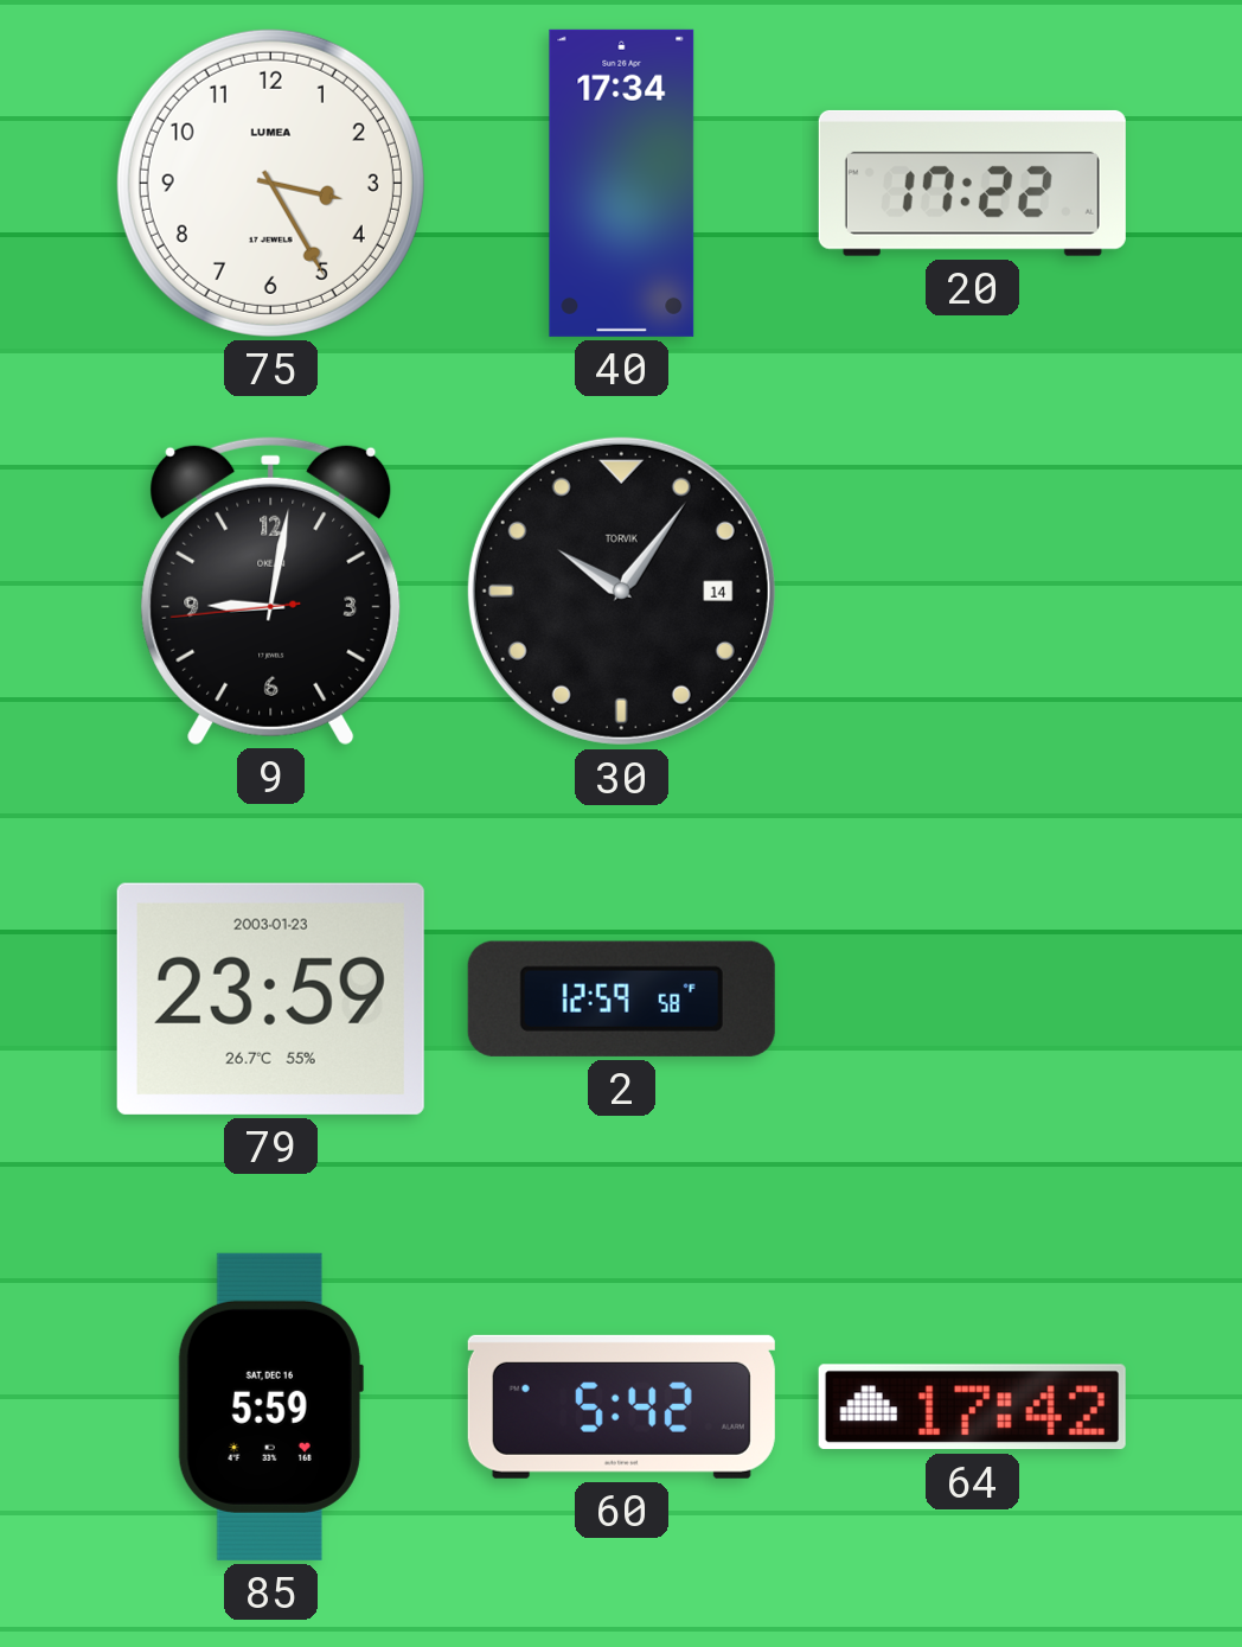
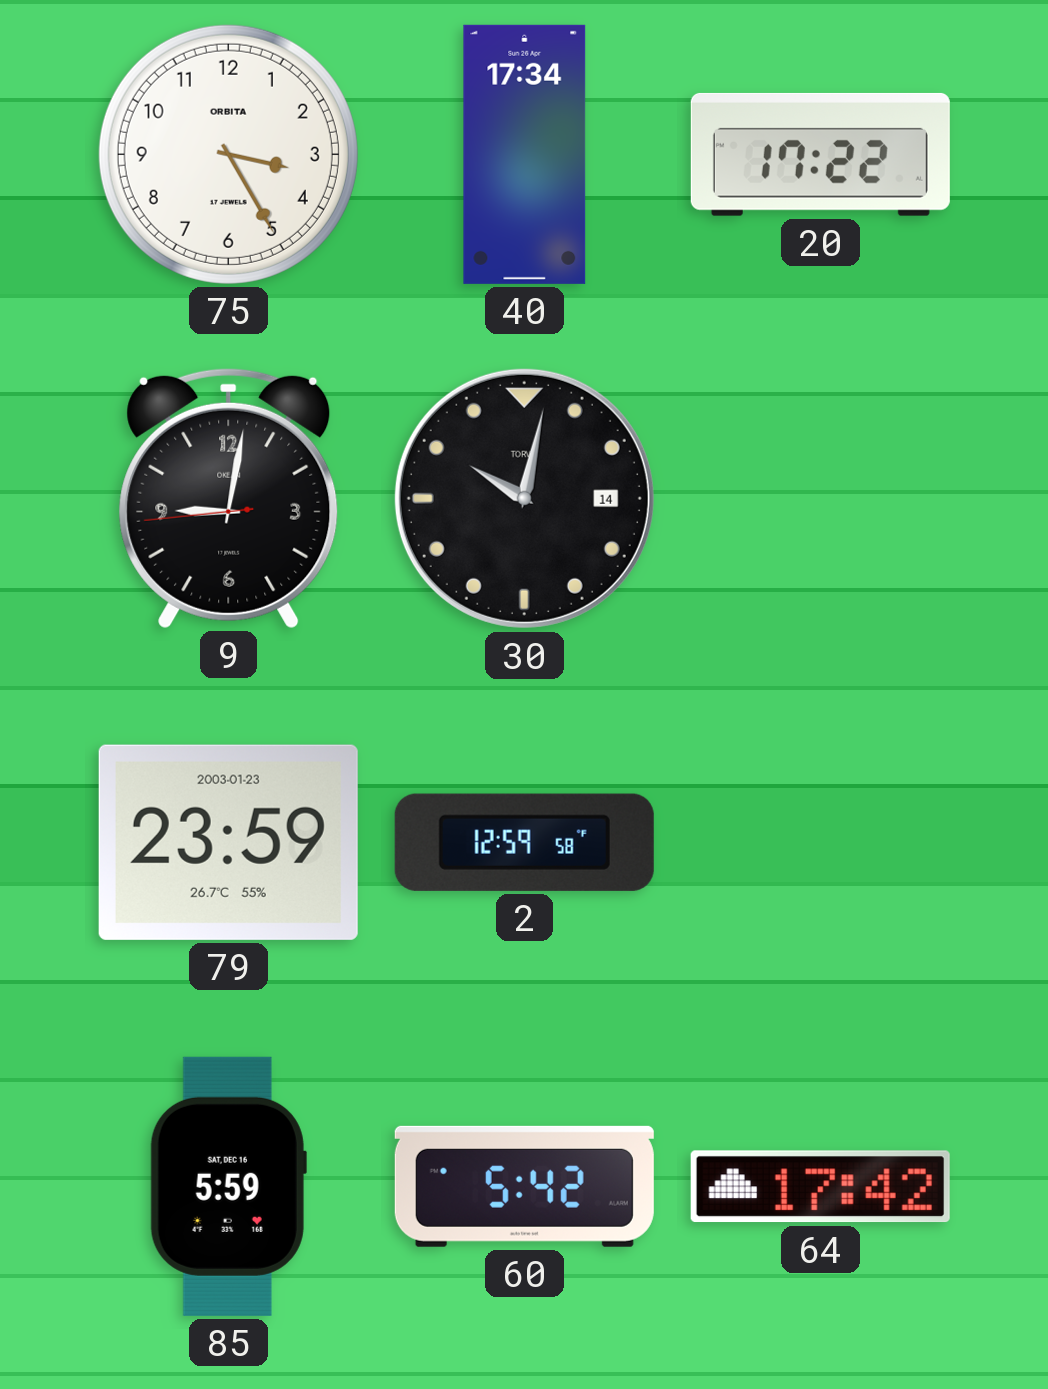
75 brand: LUMEA -> ORBITA (228, 154)
30: 10:06 -> 10:02 (524, 498)
